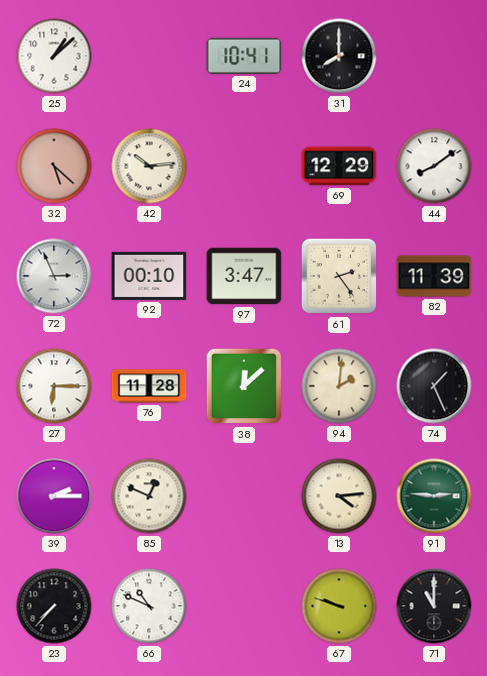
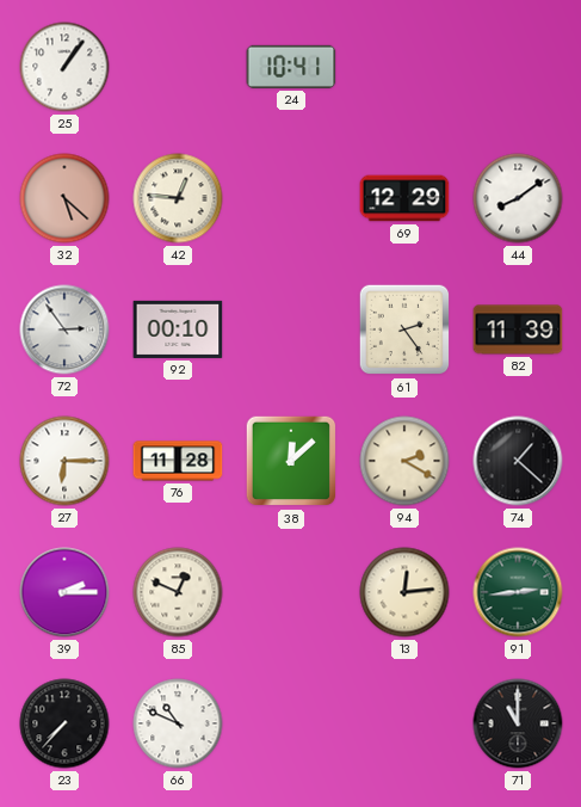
25: 1:08 -> 1:06 (64, 67)
31: 8:00 -> none (339, 56)
42: 10:14 -> 12:46 (178, 198)
72: 2:56 -> 2:54 (64, 329)
97: 3:47 -> none (244, 276)
94: 2:01 -> 2:20 (404, 461)
74: 1:26 -> 1:22 (518, 461)
13: 4:14 -> 12:14 (404, 592)
91: 2:46 -> 2:44 (518, 592)
67: 9:48 -> none (339, 606)
